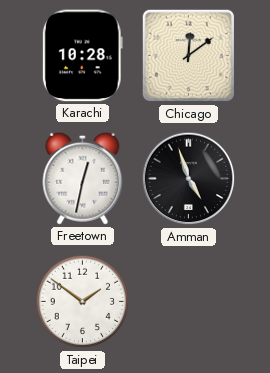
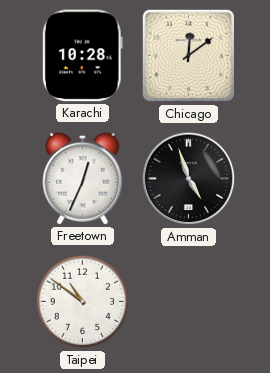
Freetown: 12:32 -> 12:34 (83, 178)
Taipei: 1:51 -> 10:51 (83, 302)
